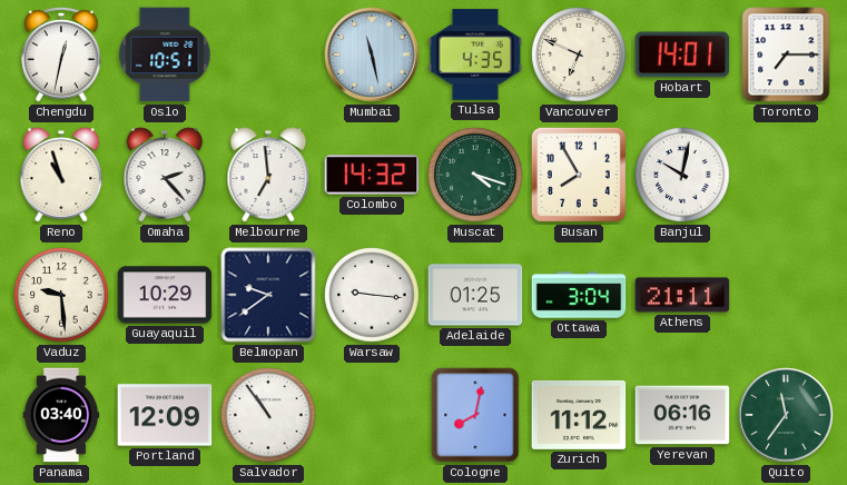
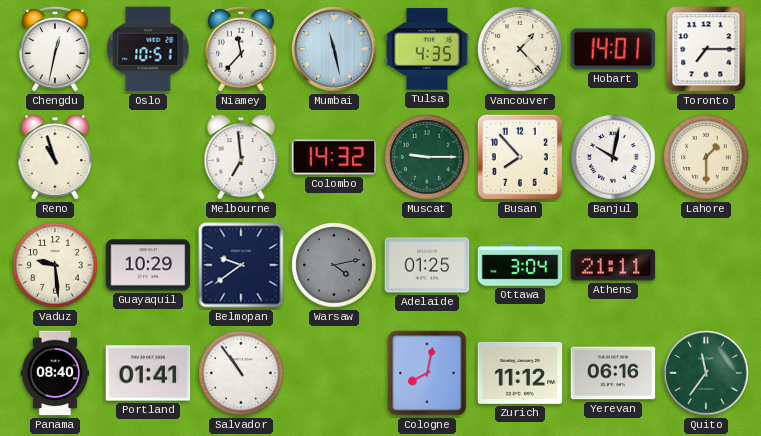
Niamey: none -> 11:37 (241, 49)
Vancouver: 6:49 -> 1:23 (520, 49)
Omaha: 2:23 -> none (165, 175)
Muscat: 4:18 -> 9:15 (427, 157)
Busan: 7:55 -> 7:53 (520, 157)
Lahore: none -> 1:30 (706, 157)
Warsaw: 9:16 -> 4:13 (334, 265)
Warsaw dial: white -> grey (334, 265)
Panama: 03:40 -> 08:40 (55, 373)
Portland: 12:09 -> 01:41 (148, 373)
